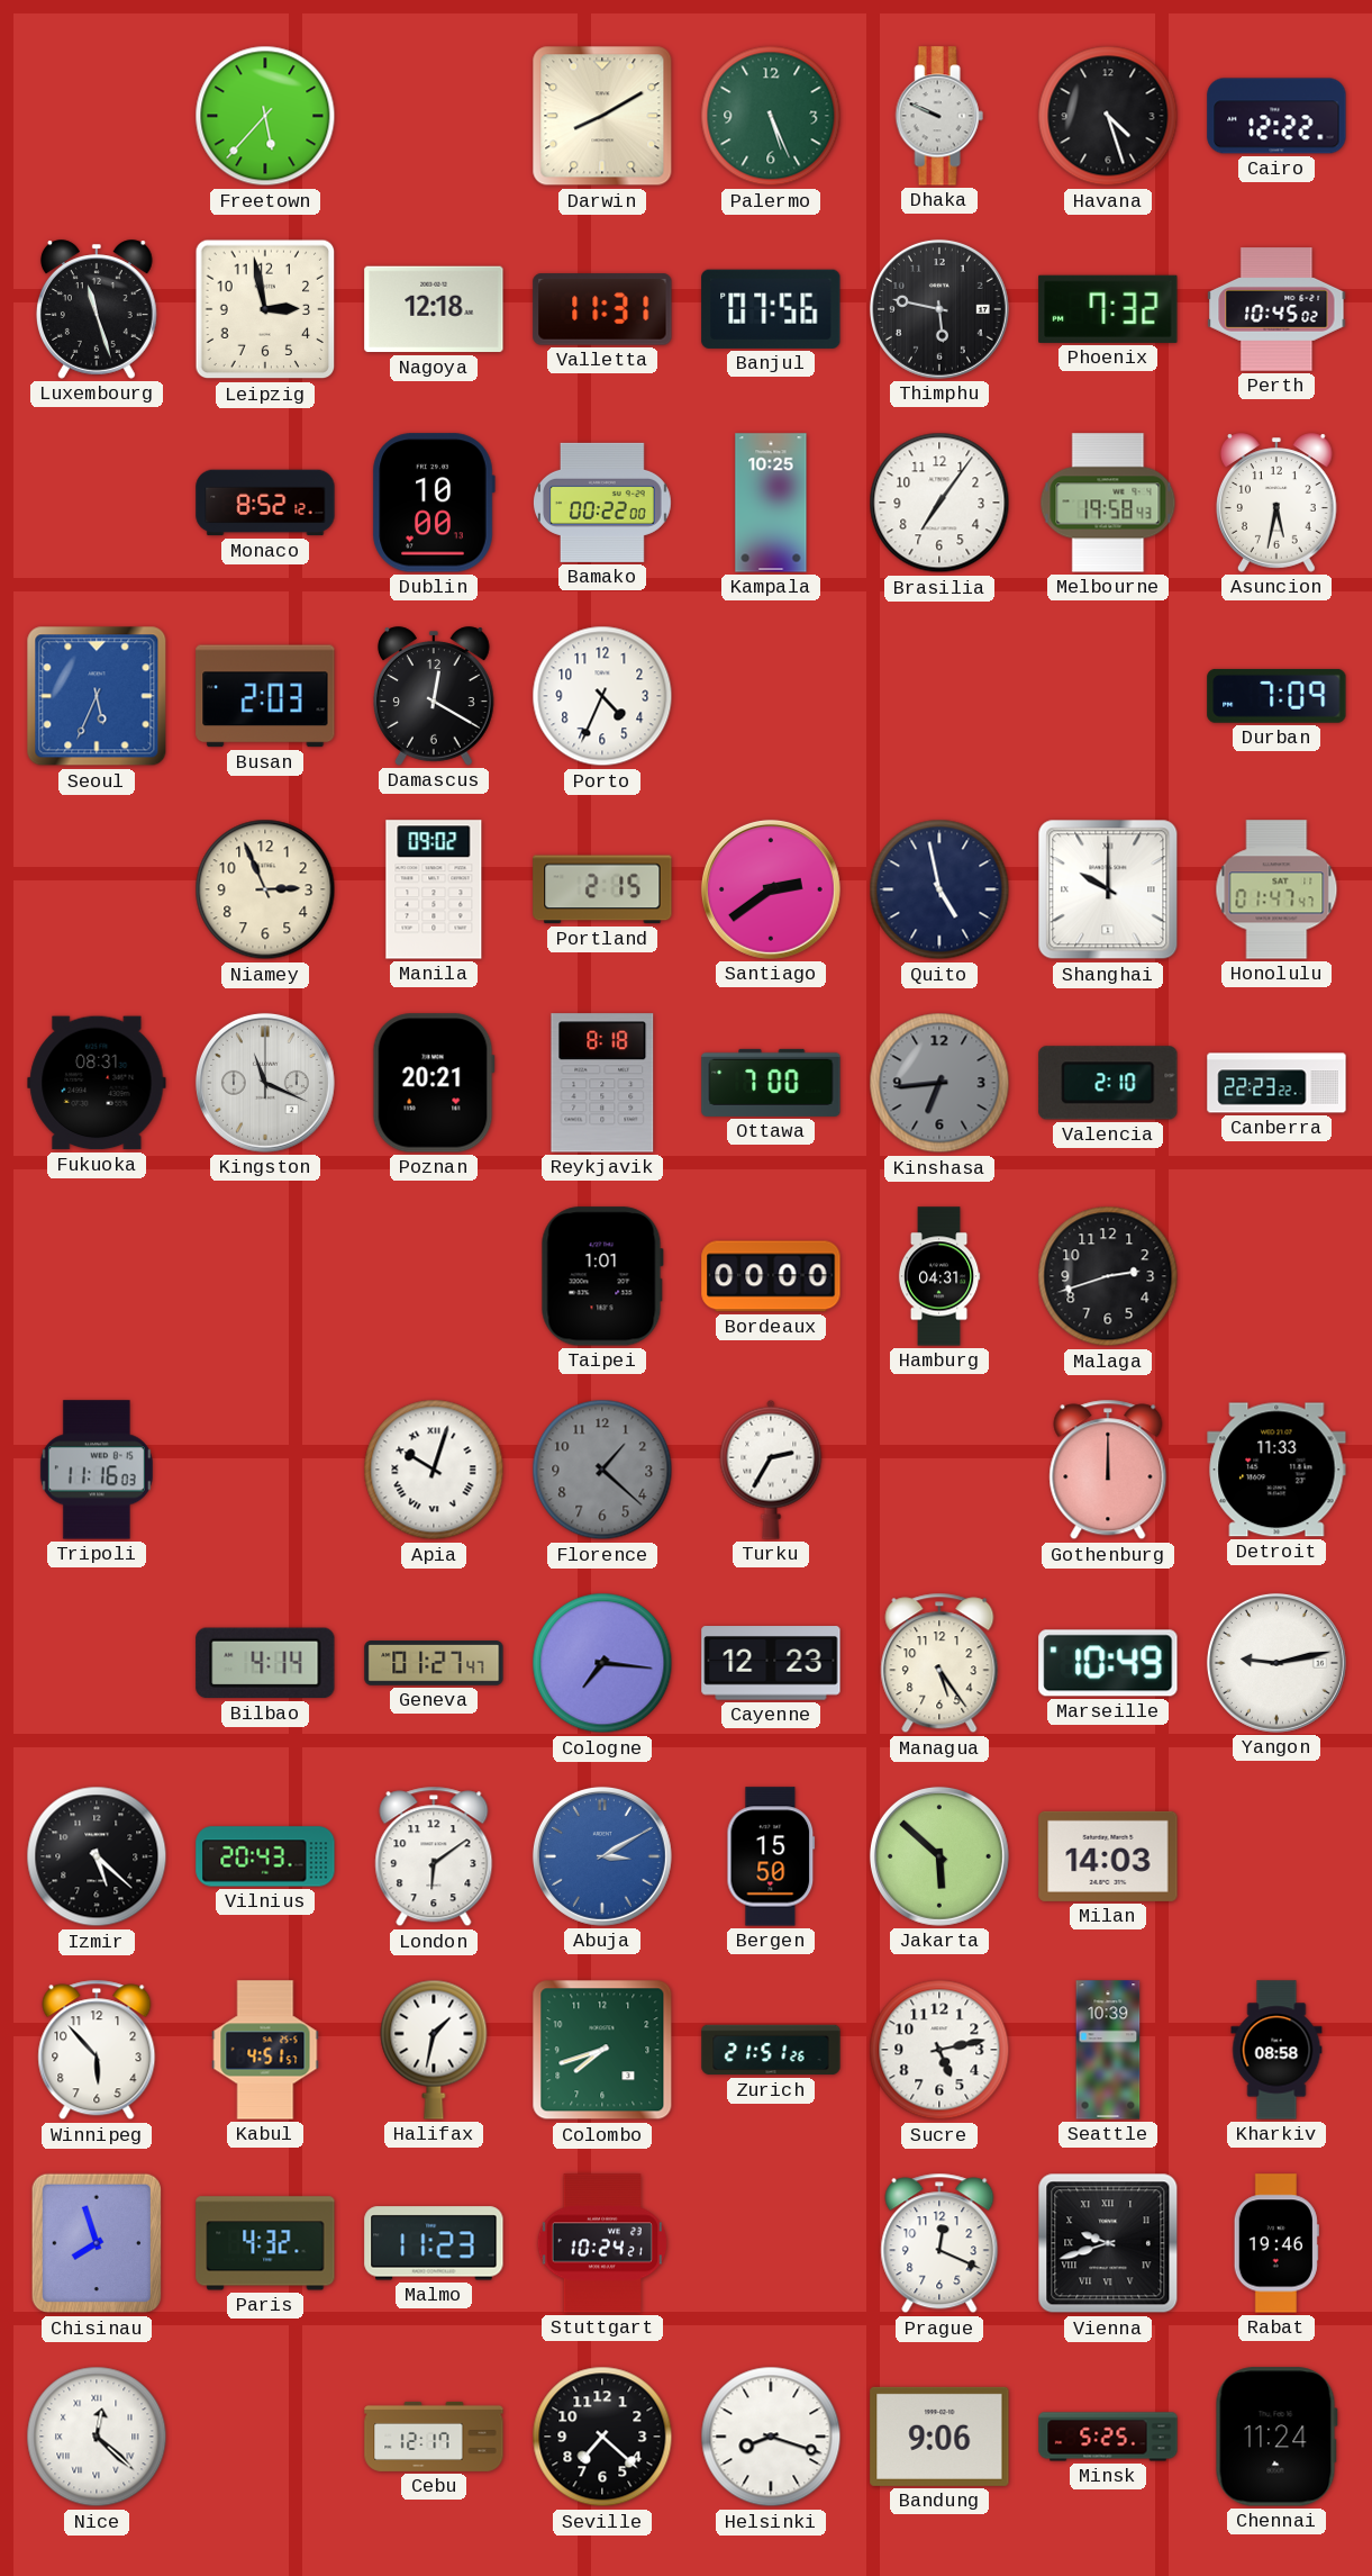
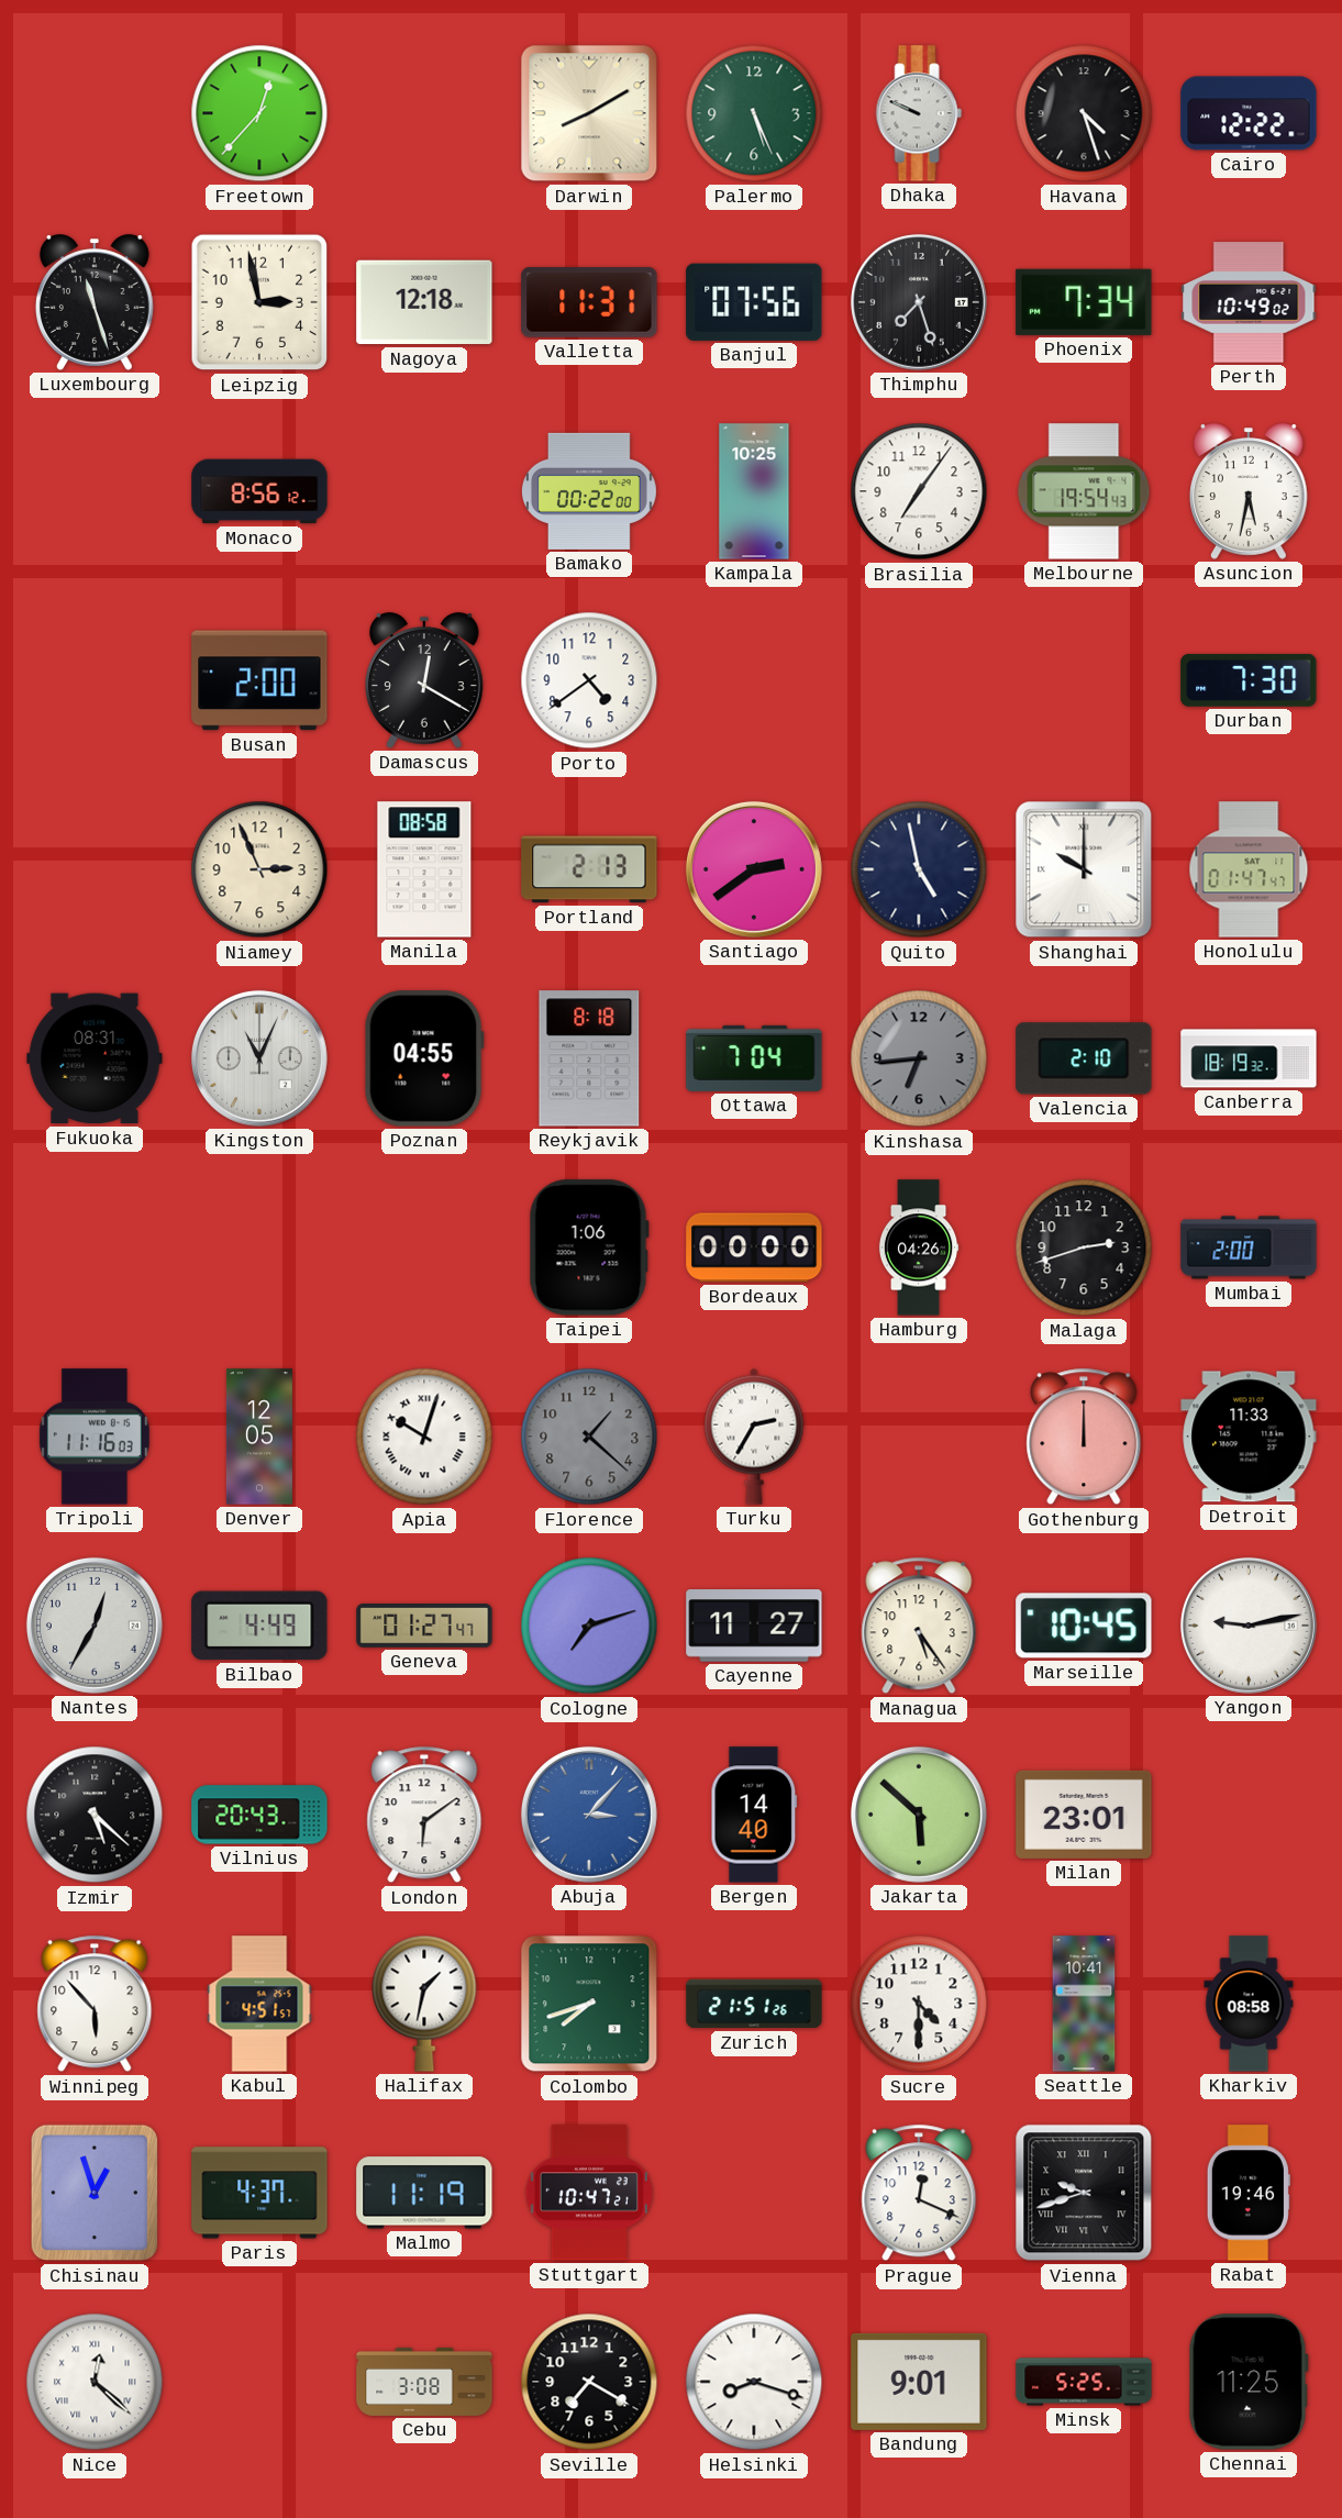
Freetown: 5:37 -> 12:37 (259, 113)
Thimphu: 5:47 -> 7:27 (919, 302)
Phoenix: 7:32 -> 7:34 (1084, 302)
Perth: 10:45 -> 10:49 (1249, 302)
Monaco: 8:52 -> 8:56 (259, 491)
Dublin: 10:00 -> none (434, 503)
Melbourne: 19:58 -> 19:54 (1084, 491)
Seoul: 5:34 -> none (97, 696)
Busan: 2:03 -> 2:00 (259, 680)
Porto: 4:34 -> 4:39 (589, 680)
Durban: 7:09 -> 7:30 (1249, 680)
Manila: 09:02 -> 08:58 (424, 869)
Portland: 2:15 -> 2:13 (589, 869)
Kingston: 11:19 -> 11:04 (259, 1058)
Poznan: 20:21 -> 04:55 (424, 1058)
Ottawa: 7:00 -> 7:04 (754, 1058)
Canberra: 22:23 -> 18:19 (1249, 1058)
Taipei: 1:01 -> 1:06 (589, 1247)
Hamburg: 04:31 -> 04:26 (919, 1247)
Mumbai: none -> 2:00 (1249, 1247)
Denver: none -> 12:05 (259, 1437)
Nantes: none -> 12:35 (95, 1626)
Bilbao: 4:14 -> 4:49 (259, 1626)
Cologne: 7:16 -> 7:12 (589, 1626)
Cayenne: 12:23 -> 11:27 (754, 1626)
Marseille: 10:49 -> 10:45 (1084, 1626)
Abuja: 3:10 -> 3:07 (589, 1815)
Bergen: 15:50 -> 14:40 (754, 1815)
Milan: 14:03 -> 23:01 (1084, 1815)
Sucre: 5:13 -> 4:30 (919, 2004)
Seattle: 10:39 -> 10:41 (1084, 2004)
Chisinau: 7:57 -> 12:57 (93, 2193)
Paris: 4:32 -> 4:37 (259, 2193)
Malmo: 11:23 -> 11:19 (424, 2193)
Stuttgart: 10:24 -> 10:47 (589, 2193)
Cebu: 12:17 -> 3:08 (424, 2382)
Seville: 7:22 -> 7:20 (589, 2382)
Bandung: 9:06 -> 9:01 (919, 2382)
Chennai: 11:24 -> 11:25 (1249, 2382)
